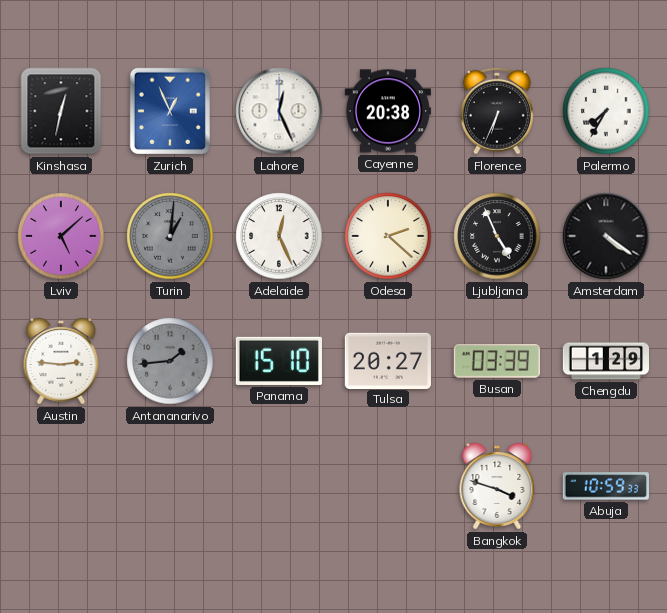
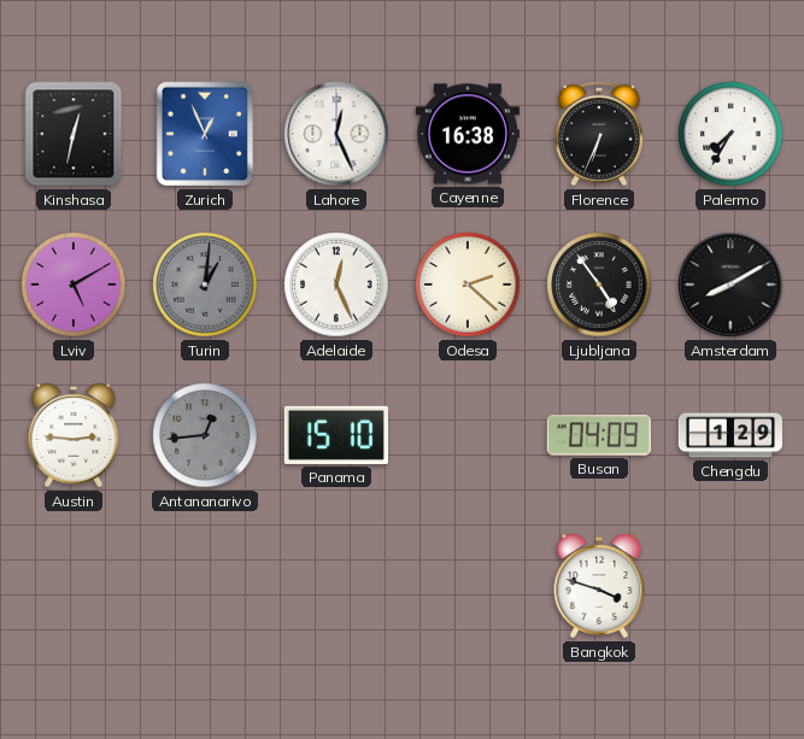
Cayenne: 20:38 -> 16:38 (466, 134)
Lviv: 5:08 -> 5:10 (74, 285)
Ljubljana: 4:56 -> 4:54 (599, 285)
Amsterdam: 4:21 -> 8:10 (730, 285)
Antananarivo: 1:44 -> 12:44 (205, 435)
Tulsa: 20:27 -> none (388, 360)
Busan: 03:39 -> 04:09 (599, 435)
Abuja: 10:59 -> none (606, 486)
